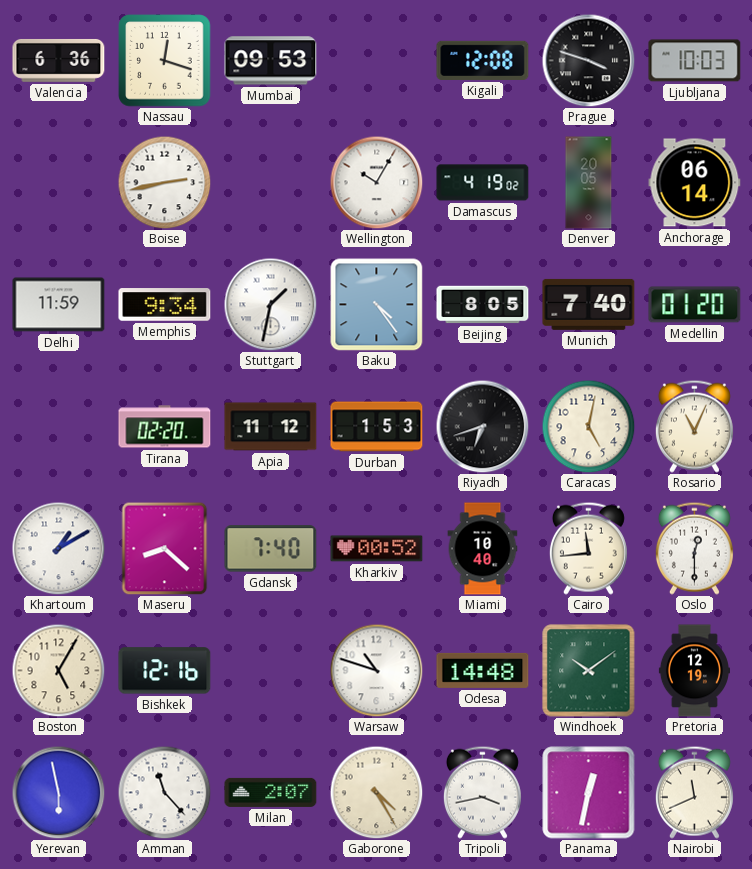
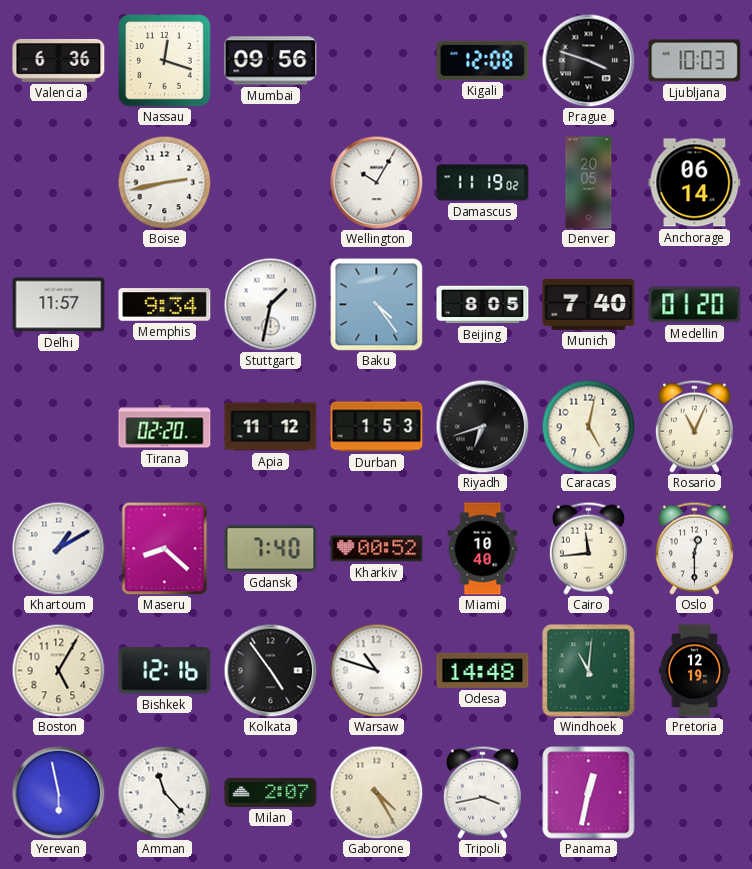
Mumbai: 09:53 -> 09:56 (271, 61)
Damascus: 4:19 -> 11:19 (483, 183)
Delhi: 11:59 -> 11:57 (59, 305)
Kolkata: none -> 4:54 (270, 670)
Windhoek: 10:09 -> 11:01 (589, 671)
Nairobi: 11:41 -> none (694, 792)
